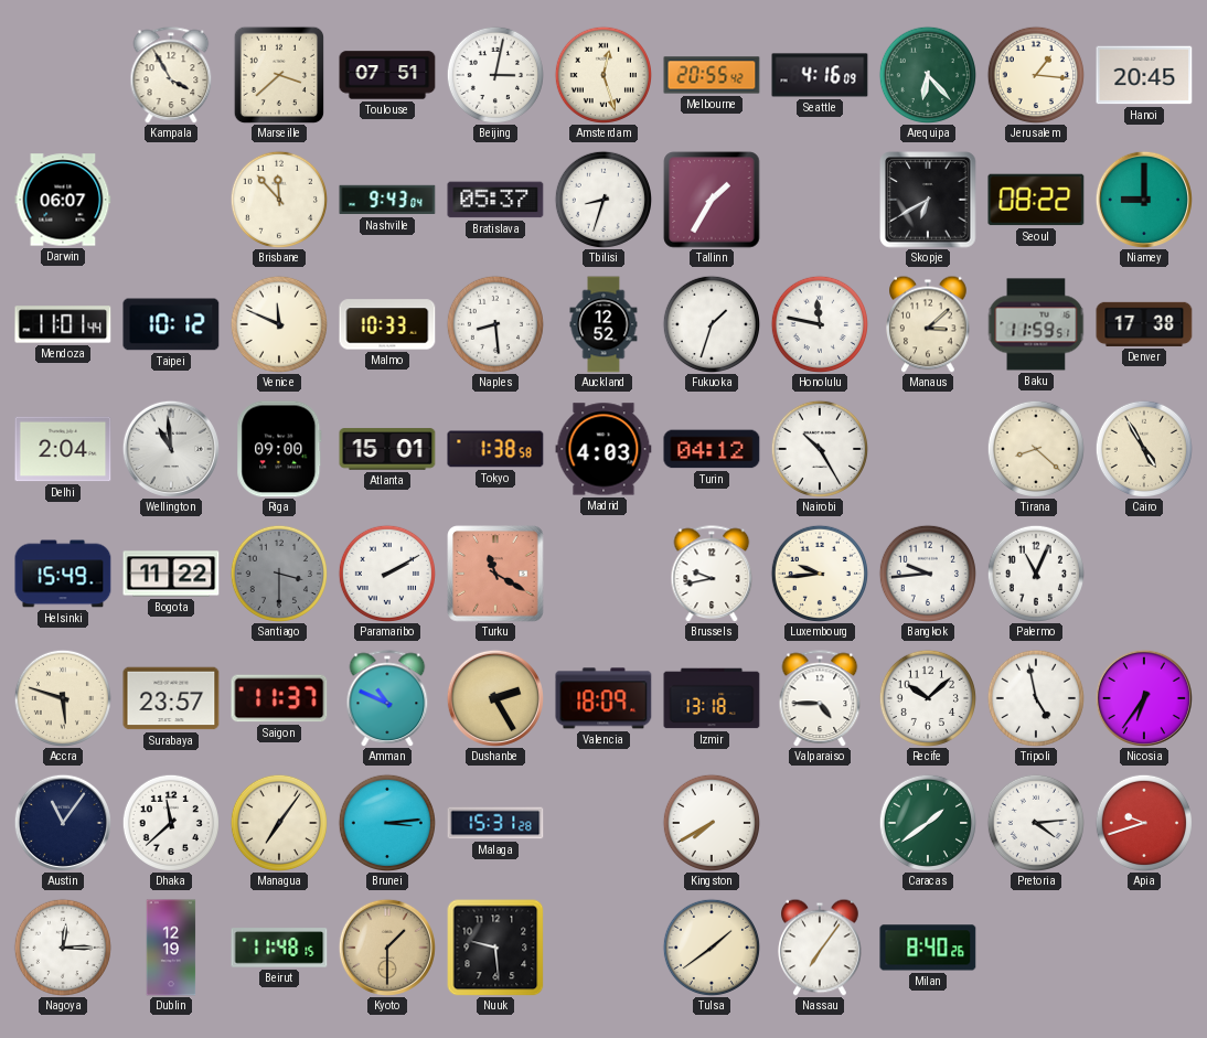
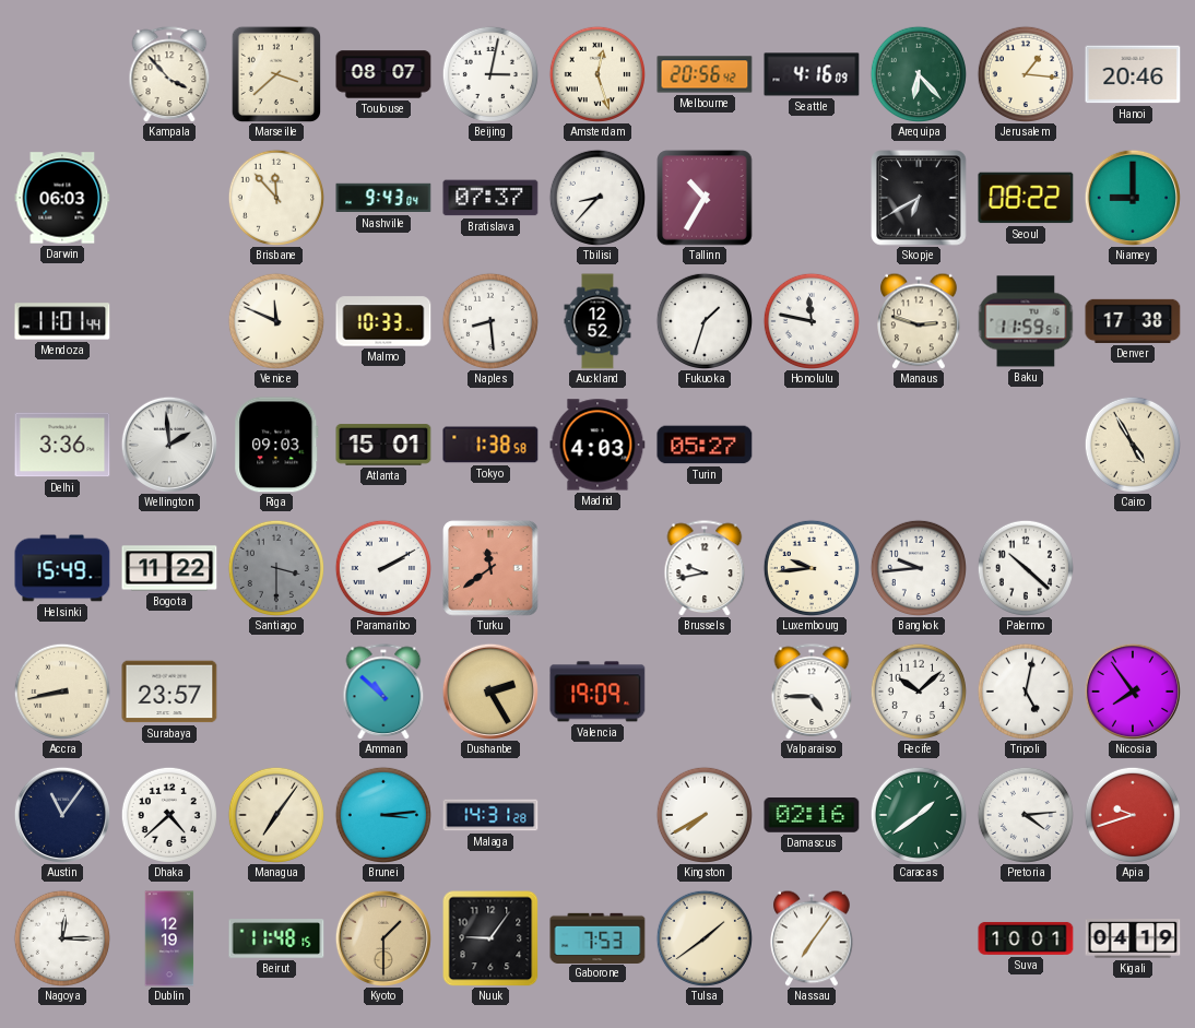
Kampala: 3:55 -> 3:53 (169, 74)
Toulouse: 07:51 -> 08:07 (383, 74)
Melbourne: 20:55 -> 20:56 (705, 74)
Hanoi: 20:45 -> 20:46 (1133, 74)
Darwin: 06:07 -> 06:03 (62, 198)
Bratislava: 05:37 -> 07:37 (490, 198)
Tbilisi: 8:33 -> 8:37 (596, 197)
Tallinn: 1:35 -> 10:35 (705, 198)
Taipei: 10:12 -> none (171, 324)
Manaus: 3:08 -> 2:48 (920, 321)
Delhi: 2:04 -> 3:36 (62, 445)
Wellington: 10:59 -> 1:59 (169, 445)
Riga: 09:00 -> 09:03 (276, 445)
Turin: 04:12 -> 05:27 (705, 445)
Nairobi: 10:25 -> none (819, 448)
Tirana: 8:22 -> none (1035, 448)
Turku: 11:20 -> 11:39 (490, 568)
Palermo: 11:04 -> 10:22 (1025, 567)
Accra: 5:48 -> 8:43 (61, 690)
Saigon: 11:37 -> none (279, 698)
Amman: 10:49 -> 10:52 (383, 692)
Valencia: 18:09 -> 19:09 (597, 692)
Izmir: 13:18 -> none (712, 698)
Tripoli: 4:58 -> 5:02 (1025, 690)
Nicosia: 6:36 -> 7:54 (1133, 692)
Dhaka: 11:38 -> 4:38 (168, 814)
Malaga: 15:31 -> 14:31 (490, 815)
Damascus: none -> 02:16 (812, 816)
Nuuk: 9:29 -> 9:06 (490, 938)
Gaborone: none -> 7:53 (597, 937)
Milan: 8:40 -> none (928, 948)
Suva: none -> 10:01 (1026, 938)
Kigali: none -> 04:19 (1133, 938)
